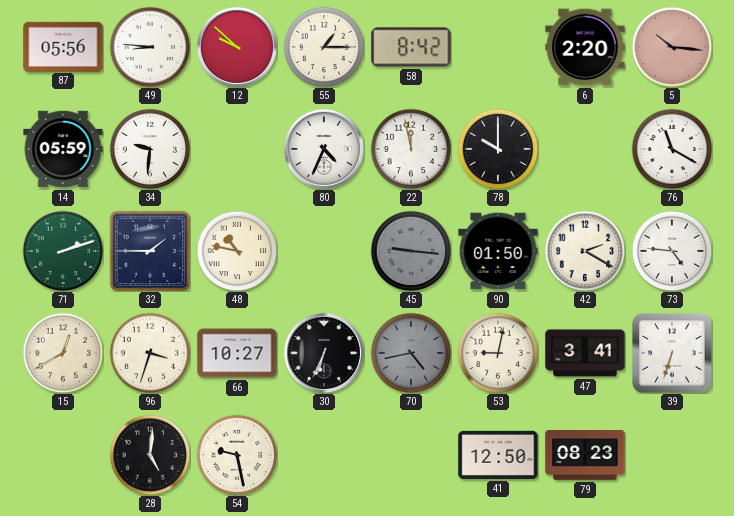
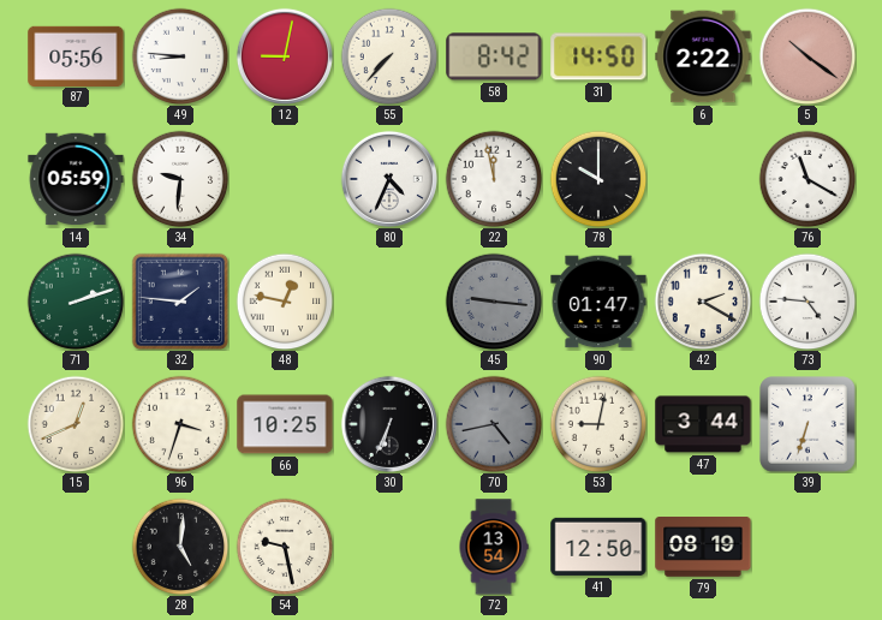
12: 9:52 -> 9:02 (285, 56)
55: 1:15 -> 7:37 (389, 56)
31: none -> 14:50 (598, 56)
6: 2:20 -> 2:22 (703, 56)
5: 10:16 -> 10:21 (807, 56)
32: 1:45 -> 1:46 (180, 302)
48: 10:47 -> 12:47 (285, 302)
90: 01:50 -> 01:47 (598, 302)
15: 12:40 -> 12:41 (76, 424)
66: 10:27 -> 10:25 (285, 424)
47: 3:41 -> 3:44 (703, 424)
72: none -> 13:54 (494, 547)
79: 08:23 -> 08:19 (703, 548)
